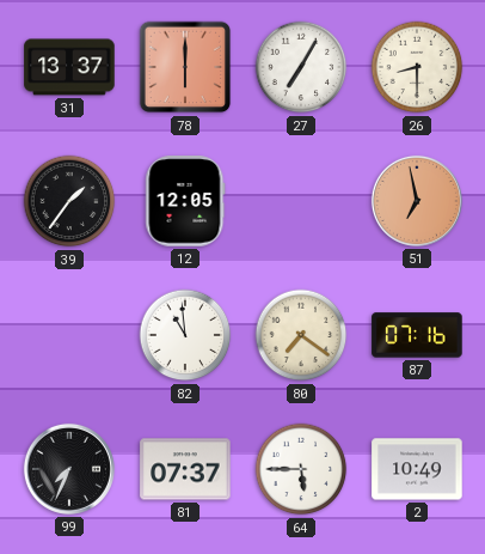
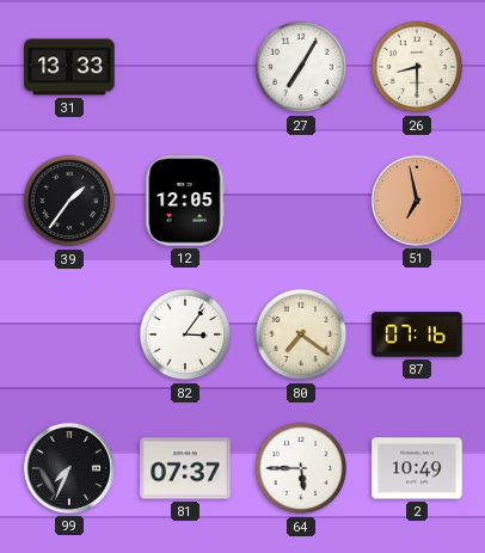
31: 13:37 -> 13:33 (69, 67)
78: 6:00 -> none (185, 67)
82: 10:59 -> 3:06 (185, 334)
